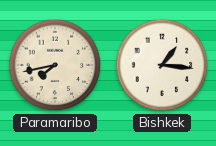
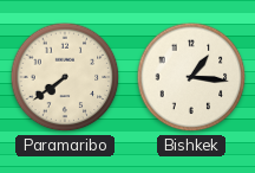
Paramaribo: 7:43 -> 7:39 (65, 77)
